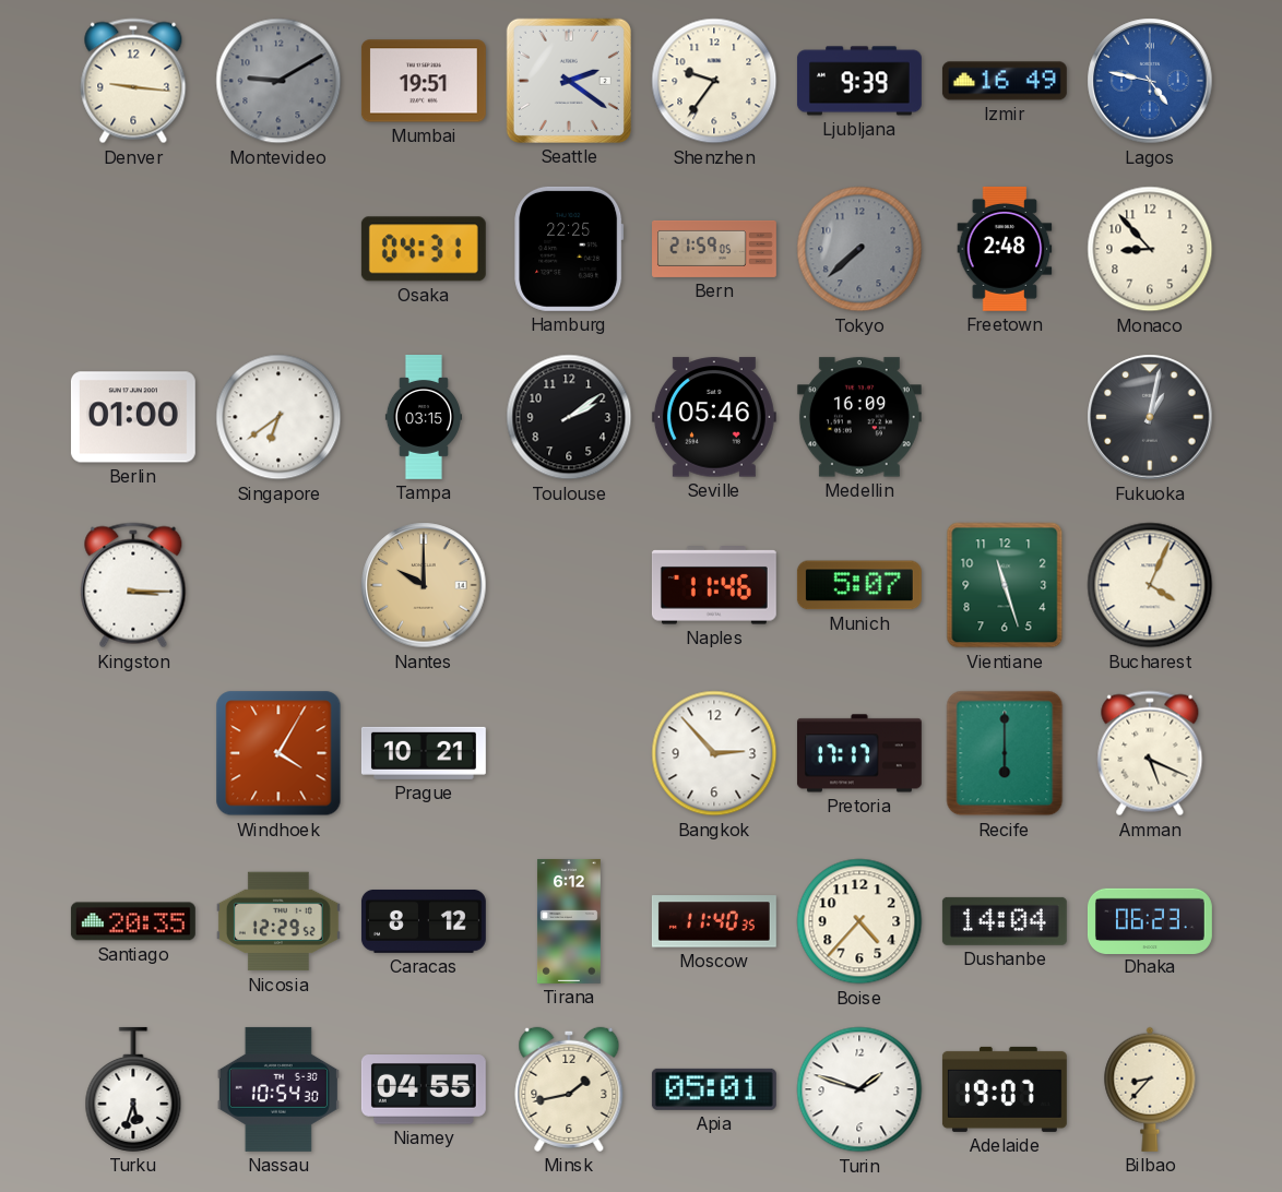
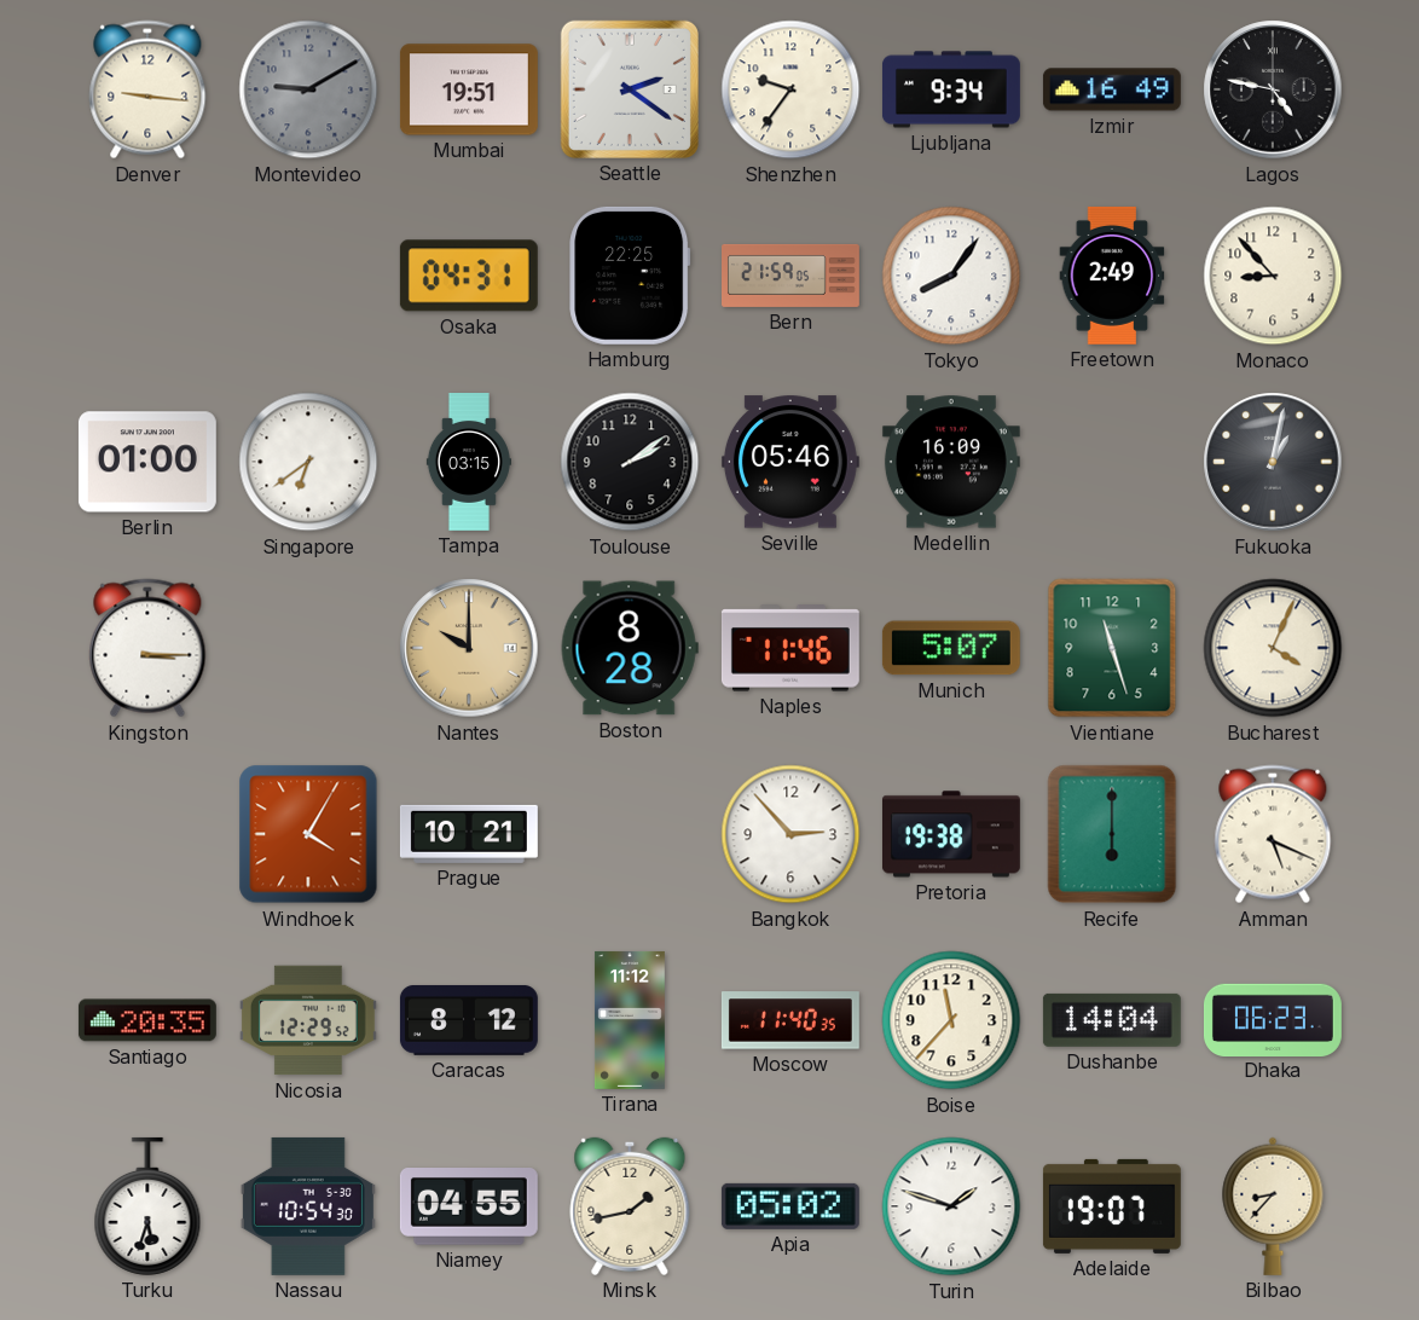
Ljubljana: 9:39 -> 9:34 (951, 89)
Lagos dial: blue -> black (1273, 89)
Tokyo: 7:38 -> 8:06 (951, 276)
Tokyo dial: grey -> white (951, 276)
Freetown: 2:48 -> 2:49 (1112, 276)
Boston: none -> 8:28 (630, 648)
Pretoria: 17:17 -> 19:38 (951, 834)
Tirana: 6:12 -> 11:12 (630, 1020)
Boise: 4:37 -> 11:37 (951, 1020)
Apia: 05:01 -> 05:02 (790, 1206)
